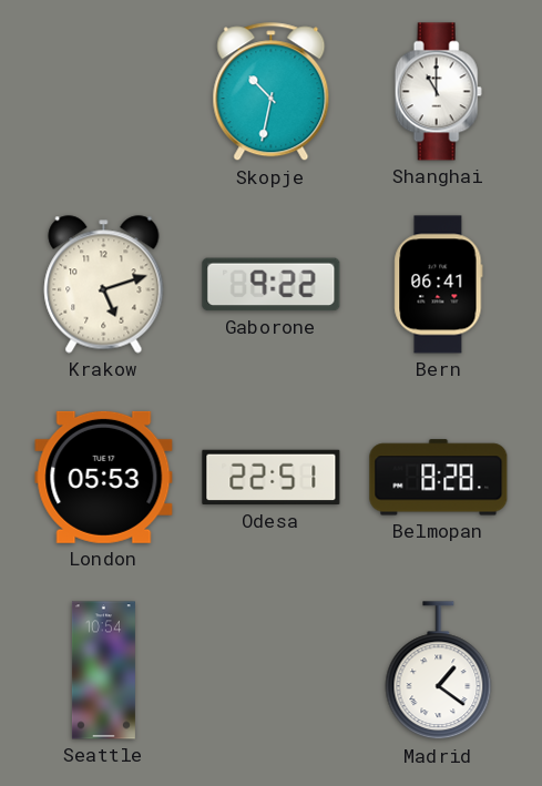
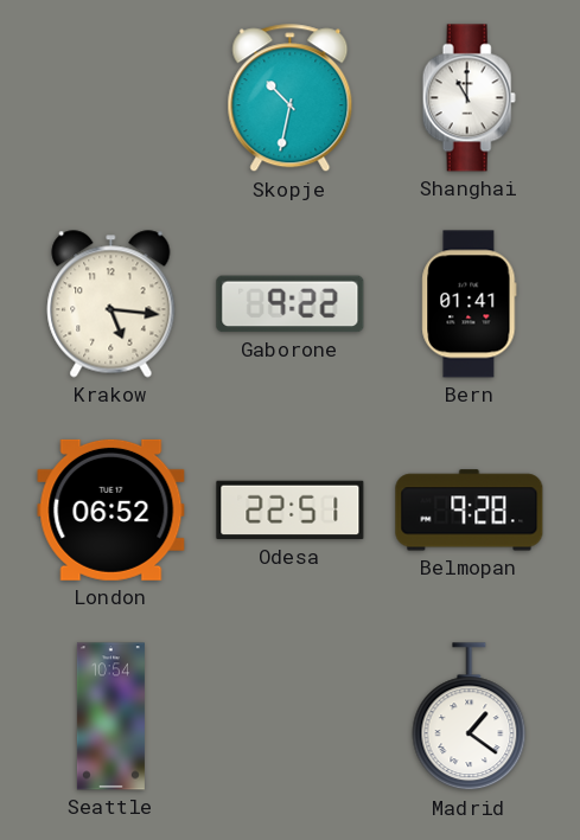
Krakow: 5:12 -> 5:16 (111, 304)
Bern: 06:41 -> 01:41 (470, 304)
London: 05:53 -> 06:52 (111, 509)
Belmopan: 8:28 -> 9:28 (470, 511)
